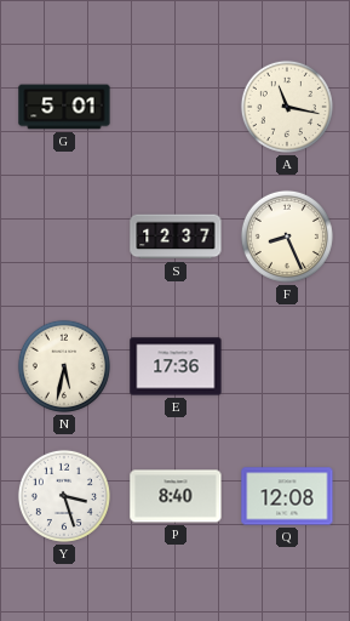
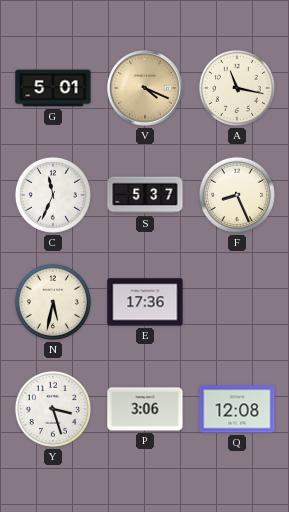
V: none -> 4:19 (145, 88)
C: none -> 11:34 (53, 195)
S: 12:37 -> 5:37 (145, 195)
P: 8:40 -> 3:06 (145, 409)
